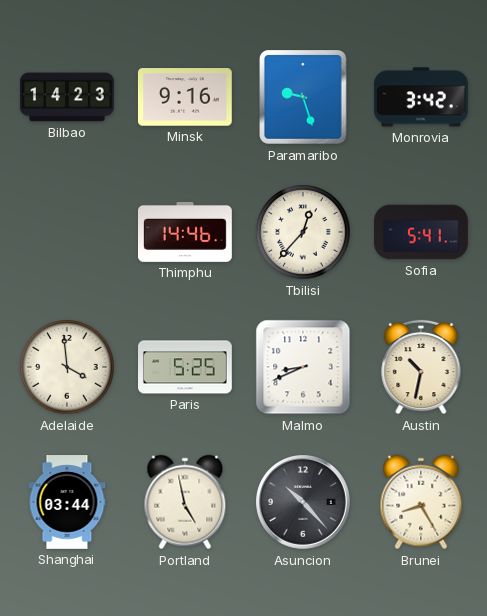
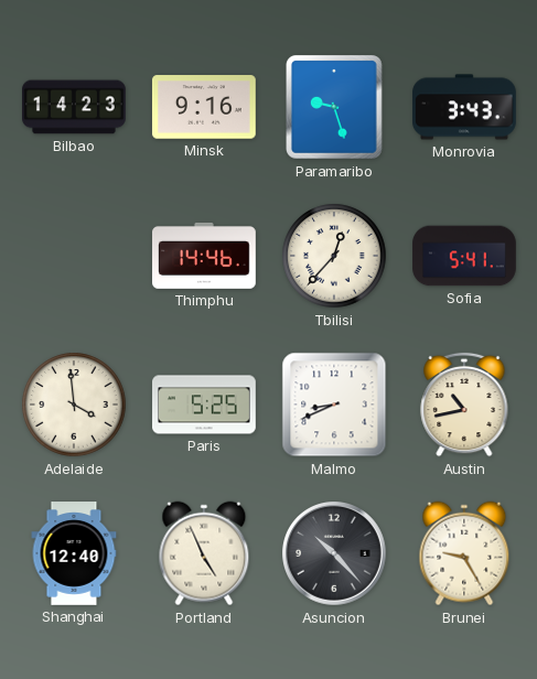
Monrovia: 3:42 -> 3:43 (465, 107)
Austin: 10:32 -> 10:43 (464, 405)
Shanghai: 03:44 -> 12:40 (74, 553)
Portland: 4:58 -> 4:56 (204, 553)
Brunei: 8:25 -> 9:25 (464, 553)
